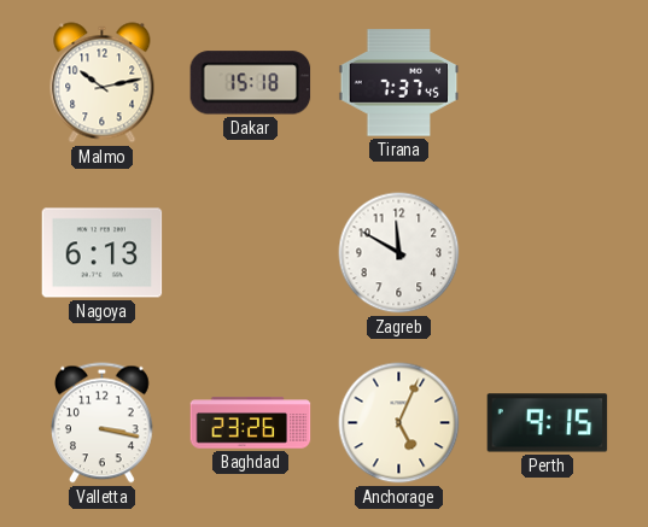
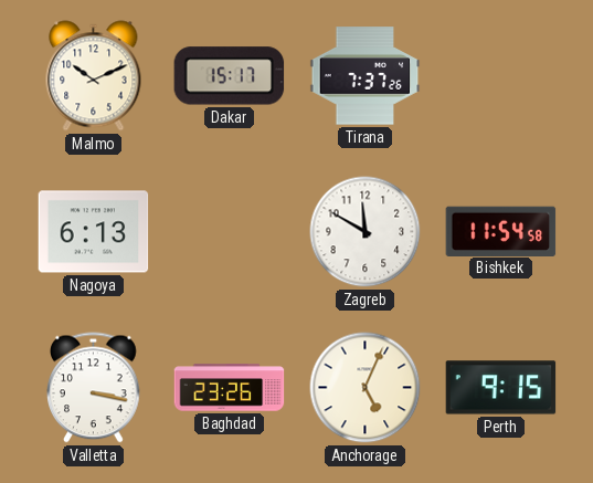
Malmo: 10:13 -> 10:11 (94, 76)
Dakar: 15:18 -> 15:17 (230, 76)
Tirana: 7:37:45 -> 7:37:26 (366, 76)
Bishkek: none -> 11:54 (501, 231)
